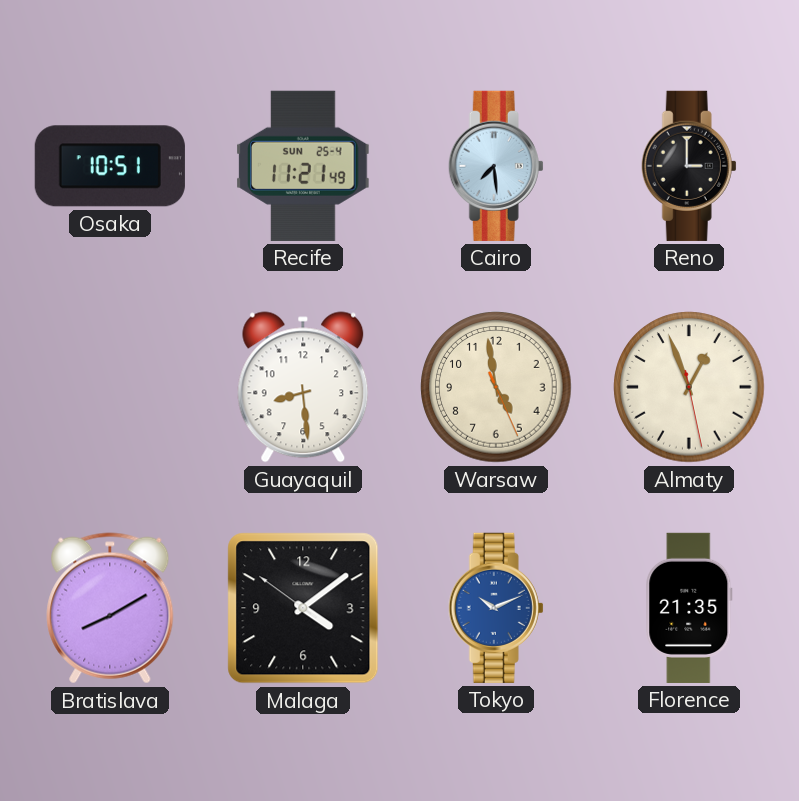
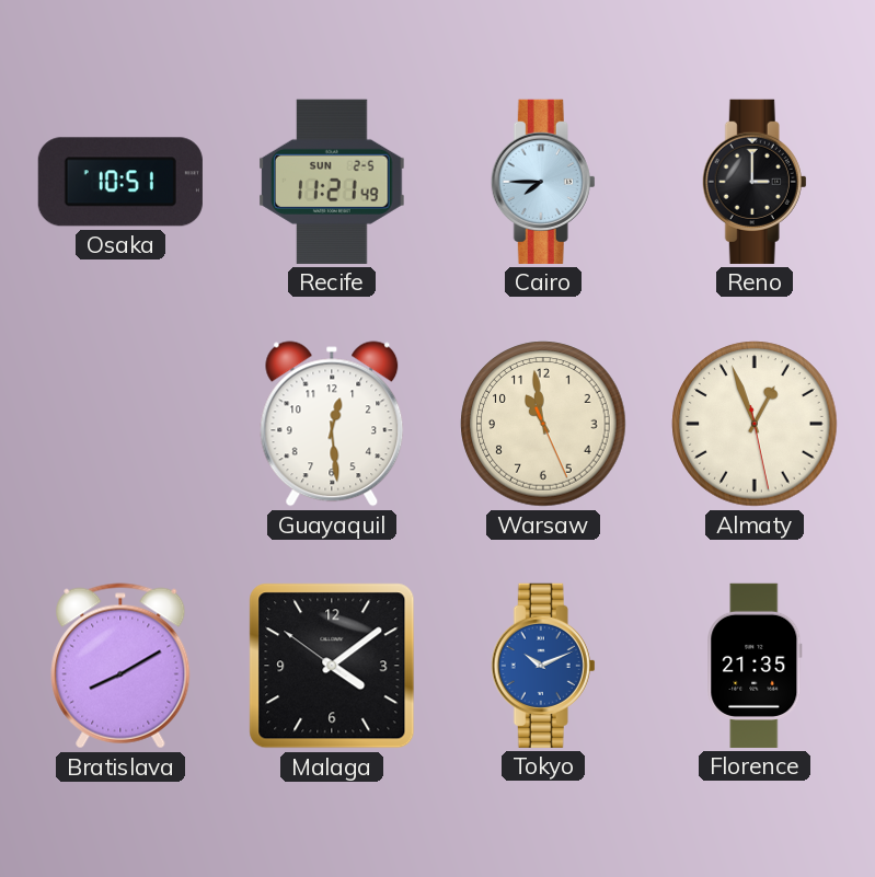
Recife date: SUN 25-4 -> SUN 2-5 (332, 182)
Cairo: 7:29 -> 7:45 (543, 182)
Guayaquil: 8:29 -> 12:29 (332, 424)
Warsaw: 4:58 -> 10:58 (543, 424)
